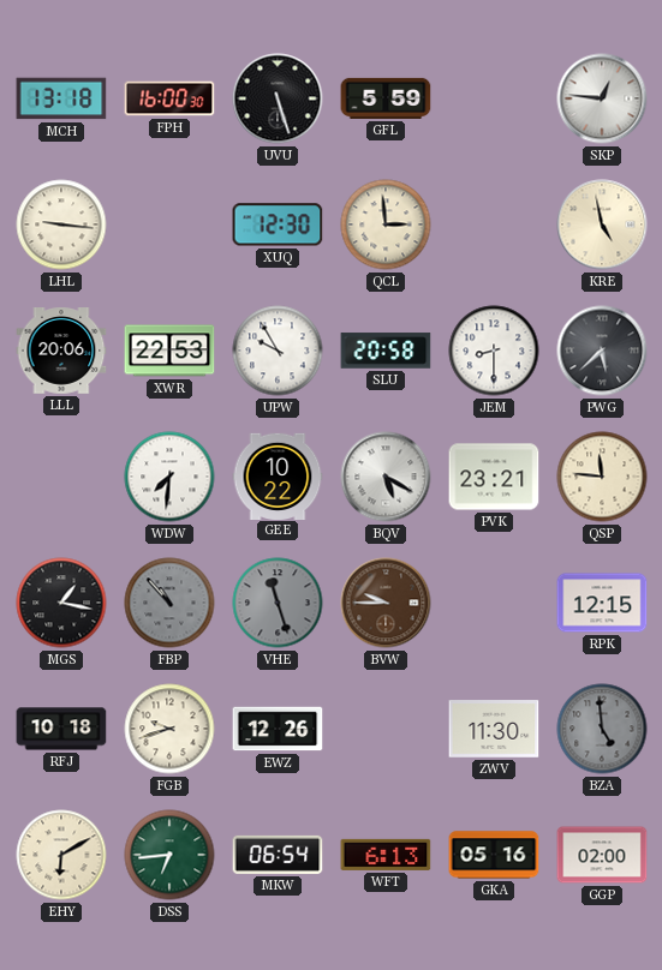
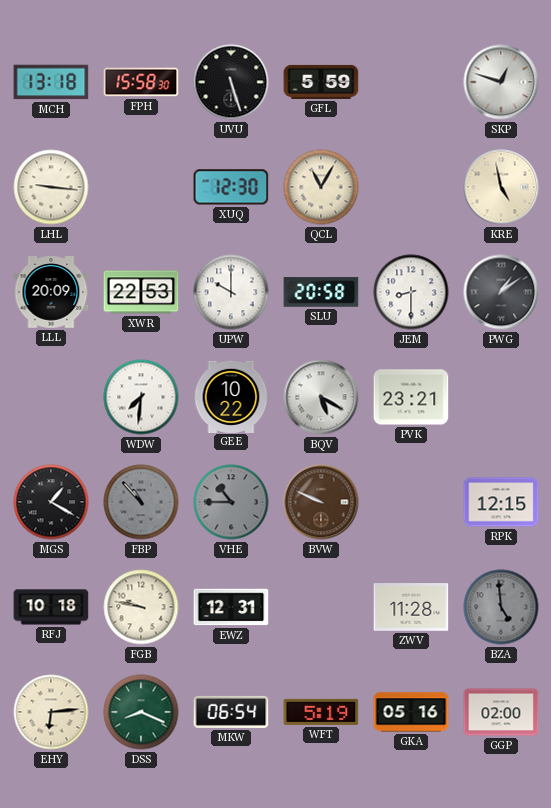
FPH: 16:00 -> 15:58 (141, 82)
SKP: 12:46 -> 12:48 (501, 82)
QCL: 2:59 -> 11:05 (321, 187)
LLL: 20:06 -> 20:09 (51, 293)
UPW: 9:55 -> 10:00 (231, 292)
PWG: 5:38 -> 1:09 (501, 292)
QSP: 11:46 -> none (602, 477)
MGS: 1:17 -> 1:20 (51, 502)
VHE: 11:27 -> 10:45 (231, 502)
BVW: 9:45 -> 9:49 (321, 502)
FGB: 9:42 -> 9:47 (141, 607)
EWZ: 12:26 -> 12:31 (231, 607)
ZWV: 11:30 -> 11:28 (411, 607)
EHY: 6:10 -> 6:14 (51, 712)
DSS: 6:44 -> 8:19 (141, 712)
WFT: 6:13 -> 5:19 (321, 712)
